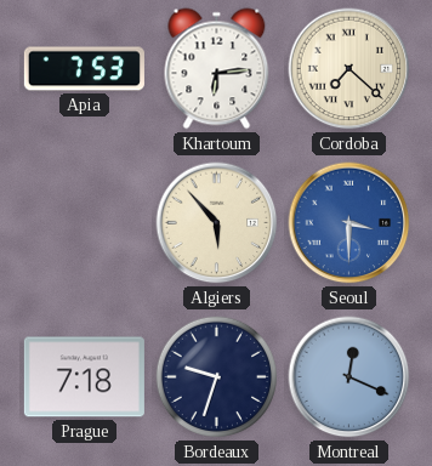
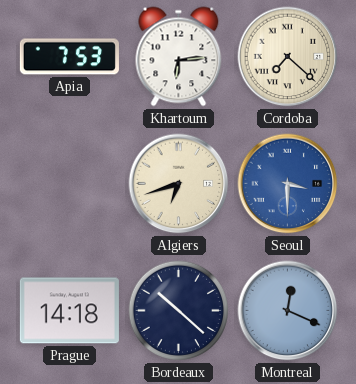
Algiers: 5:53 -> 6:42 (179, 184)
Prague: 7:18 -> 14:18 (69, 311)
Bordeaux: 9:33 -> 10:22 (179, 311)
